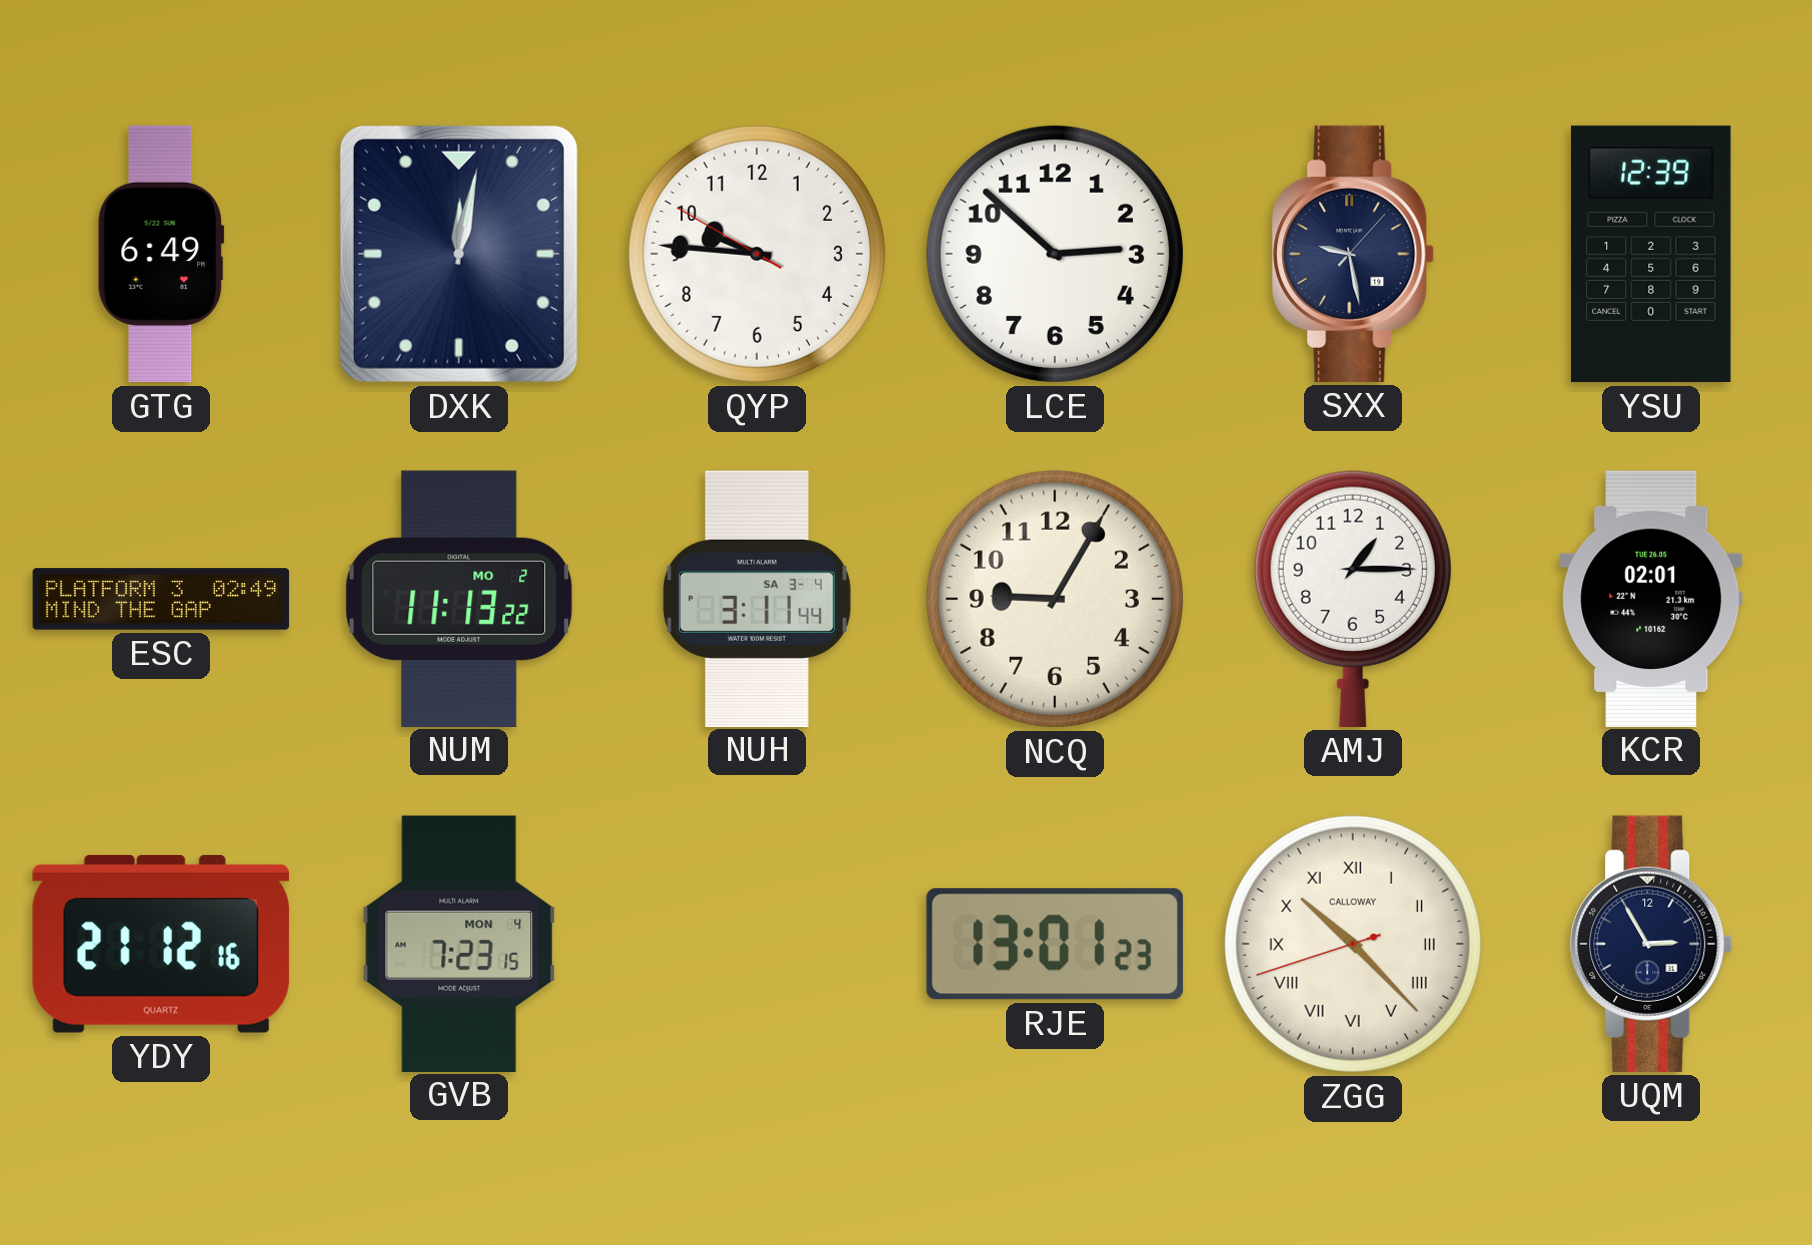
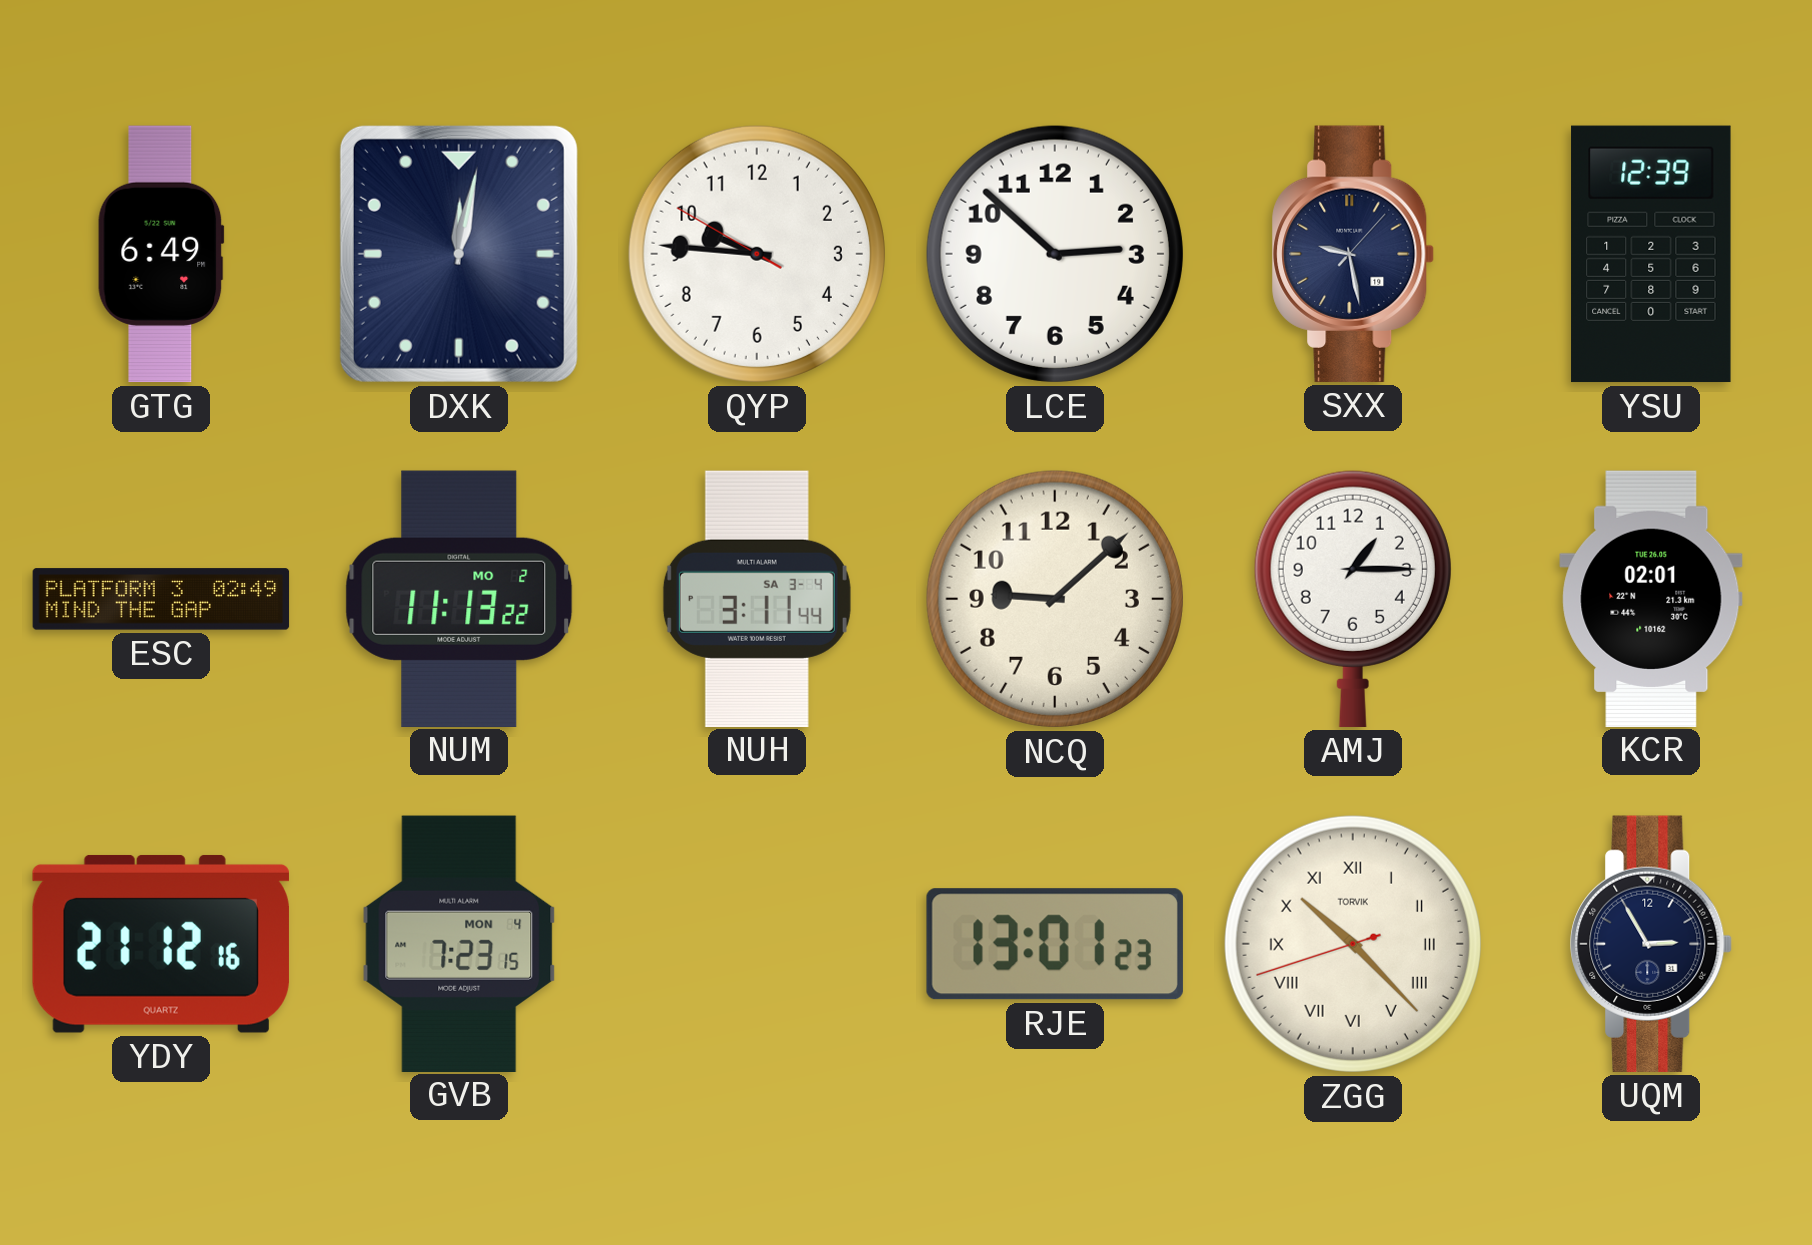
NCQ: 9:05 -> 9:08 (1055, 599)
ZGG brand: CALLOWAY -> TORVIK (1353, 944)
